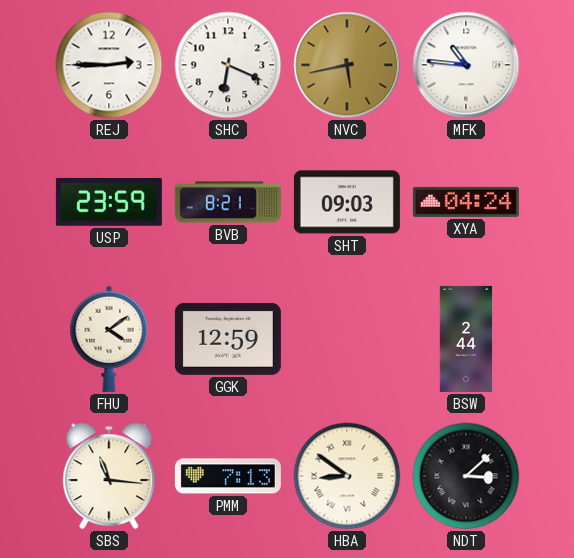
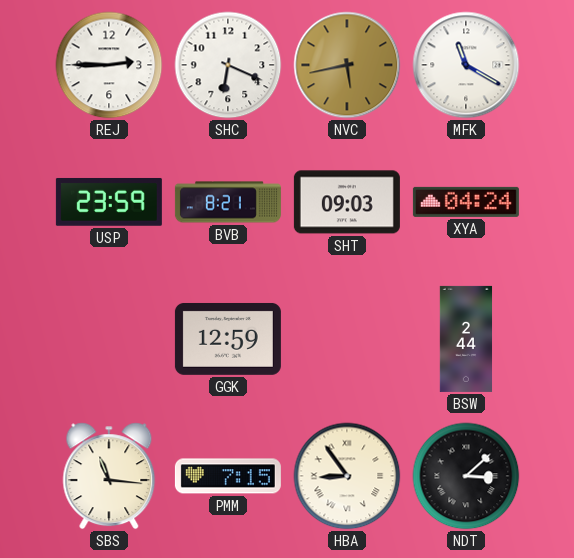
MFK: 10:46 -> 11:20 (466, 65)
FHU: 4:09 -> none (109, 339)
PMM: 7:13 -> 7:15 (228, 476)
HBA: 8:51 -> 8:54 (347, 476)
